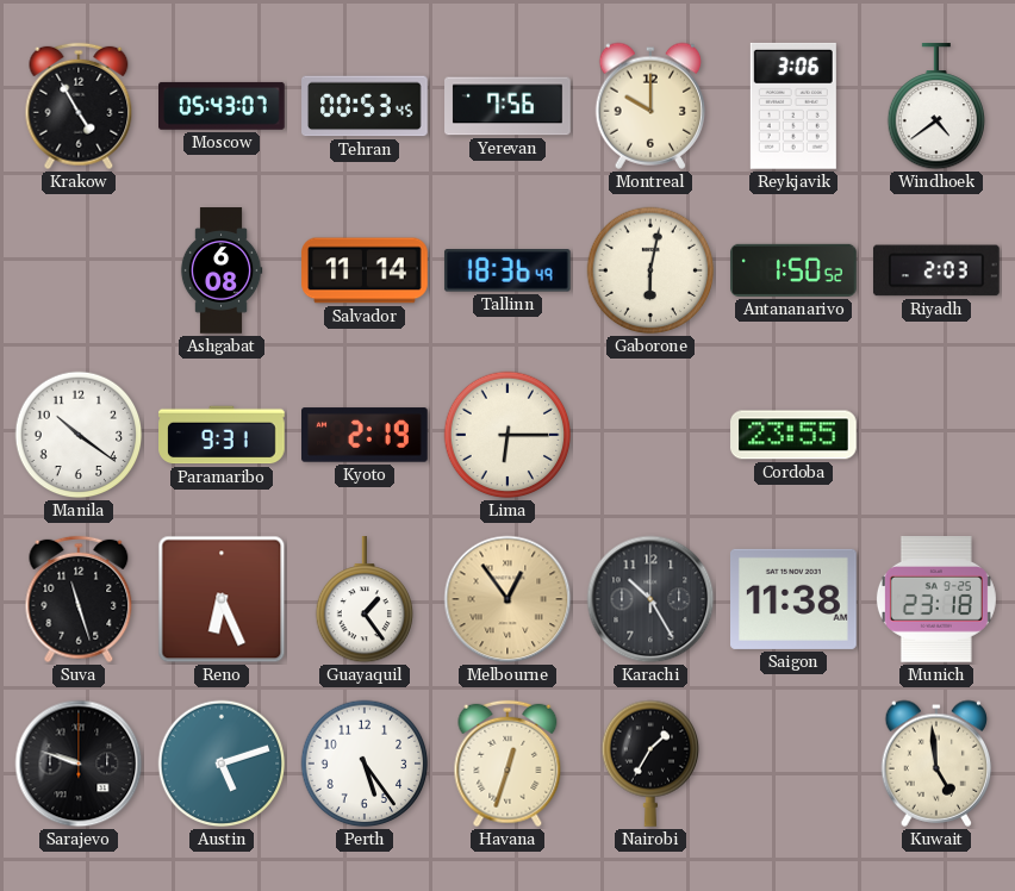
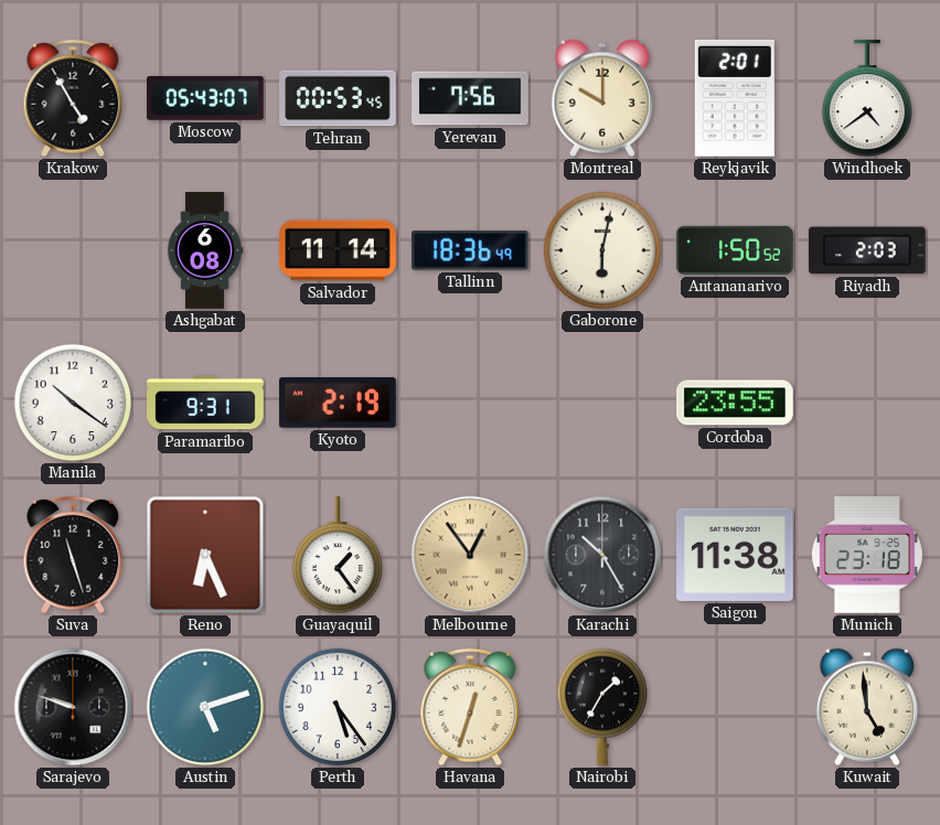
Reykjavik: 3:06 -> 2:01 (735, 98)
Lima: 6:15 -> none (507, 435)
